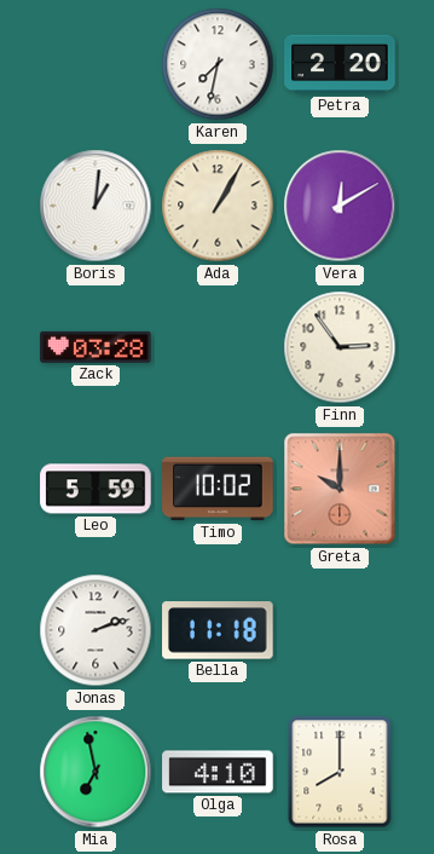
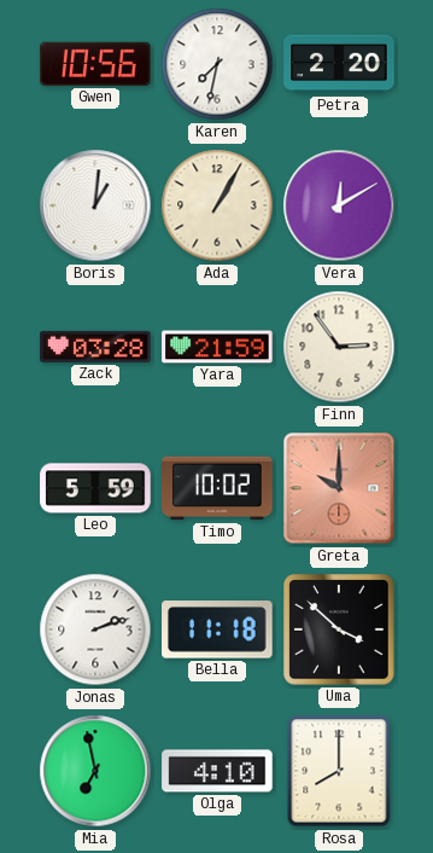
Gwen: none -> 10:56 (95, 64)
Yara: none -> 21:59 (217, 347)
Uma: none -> 3:52 (339, 629)
